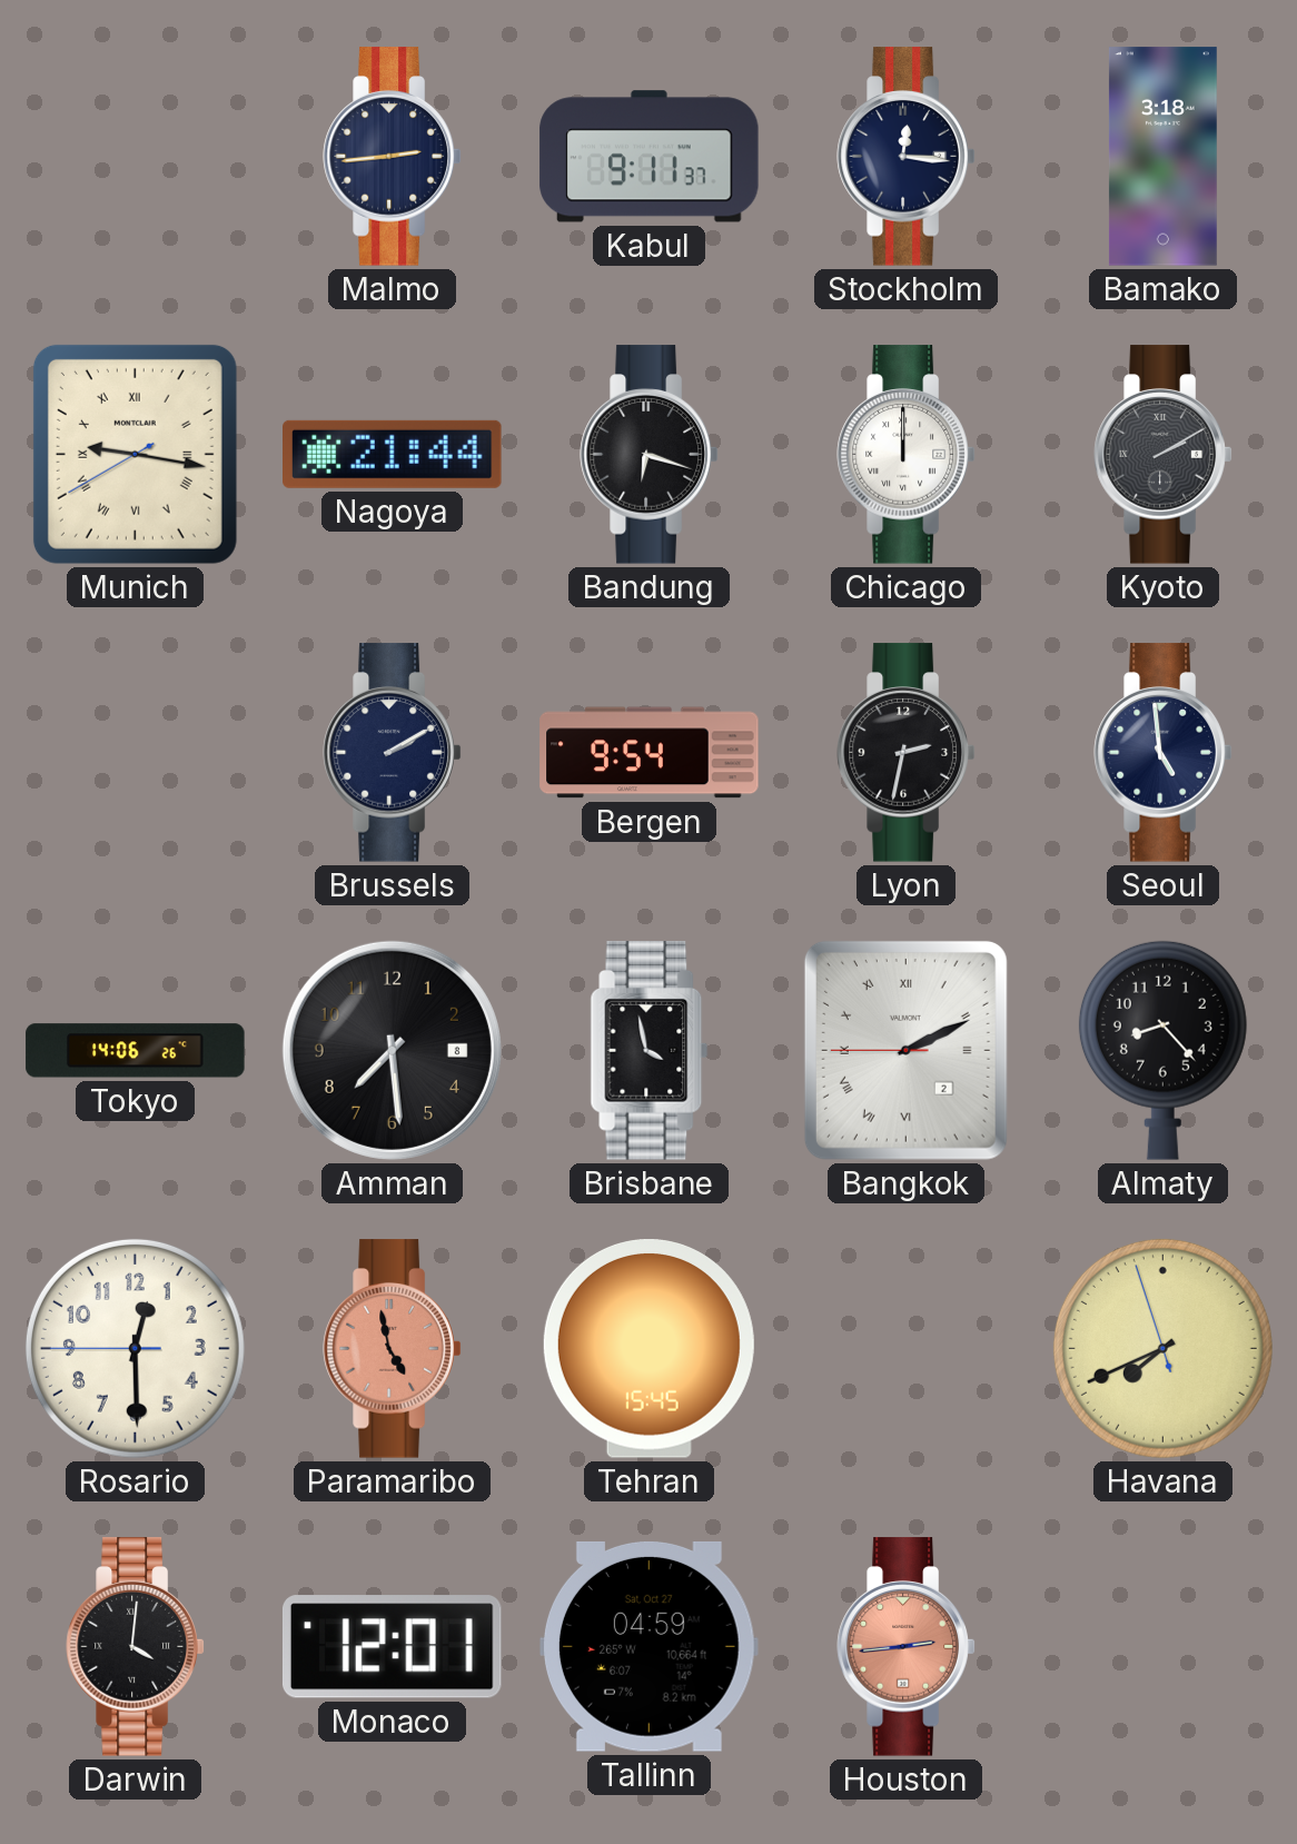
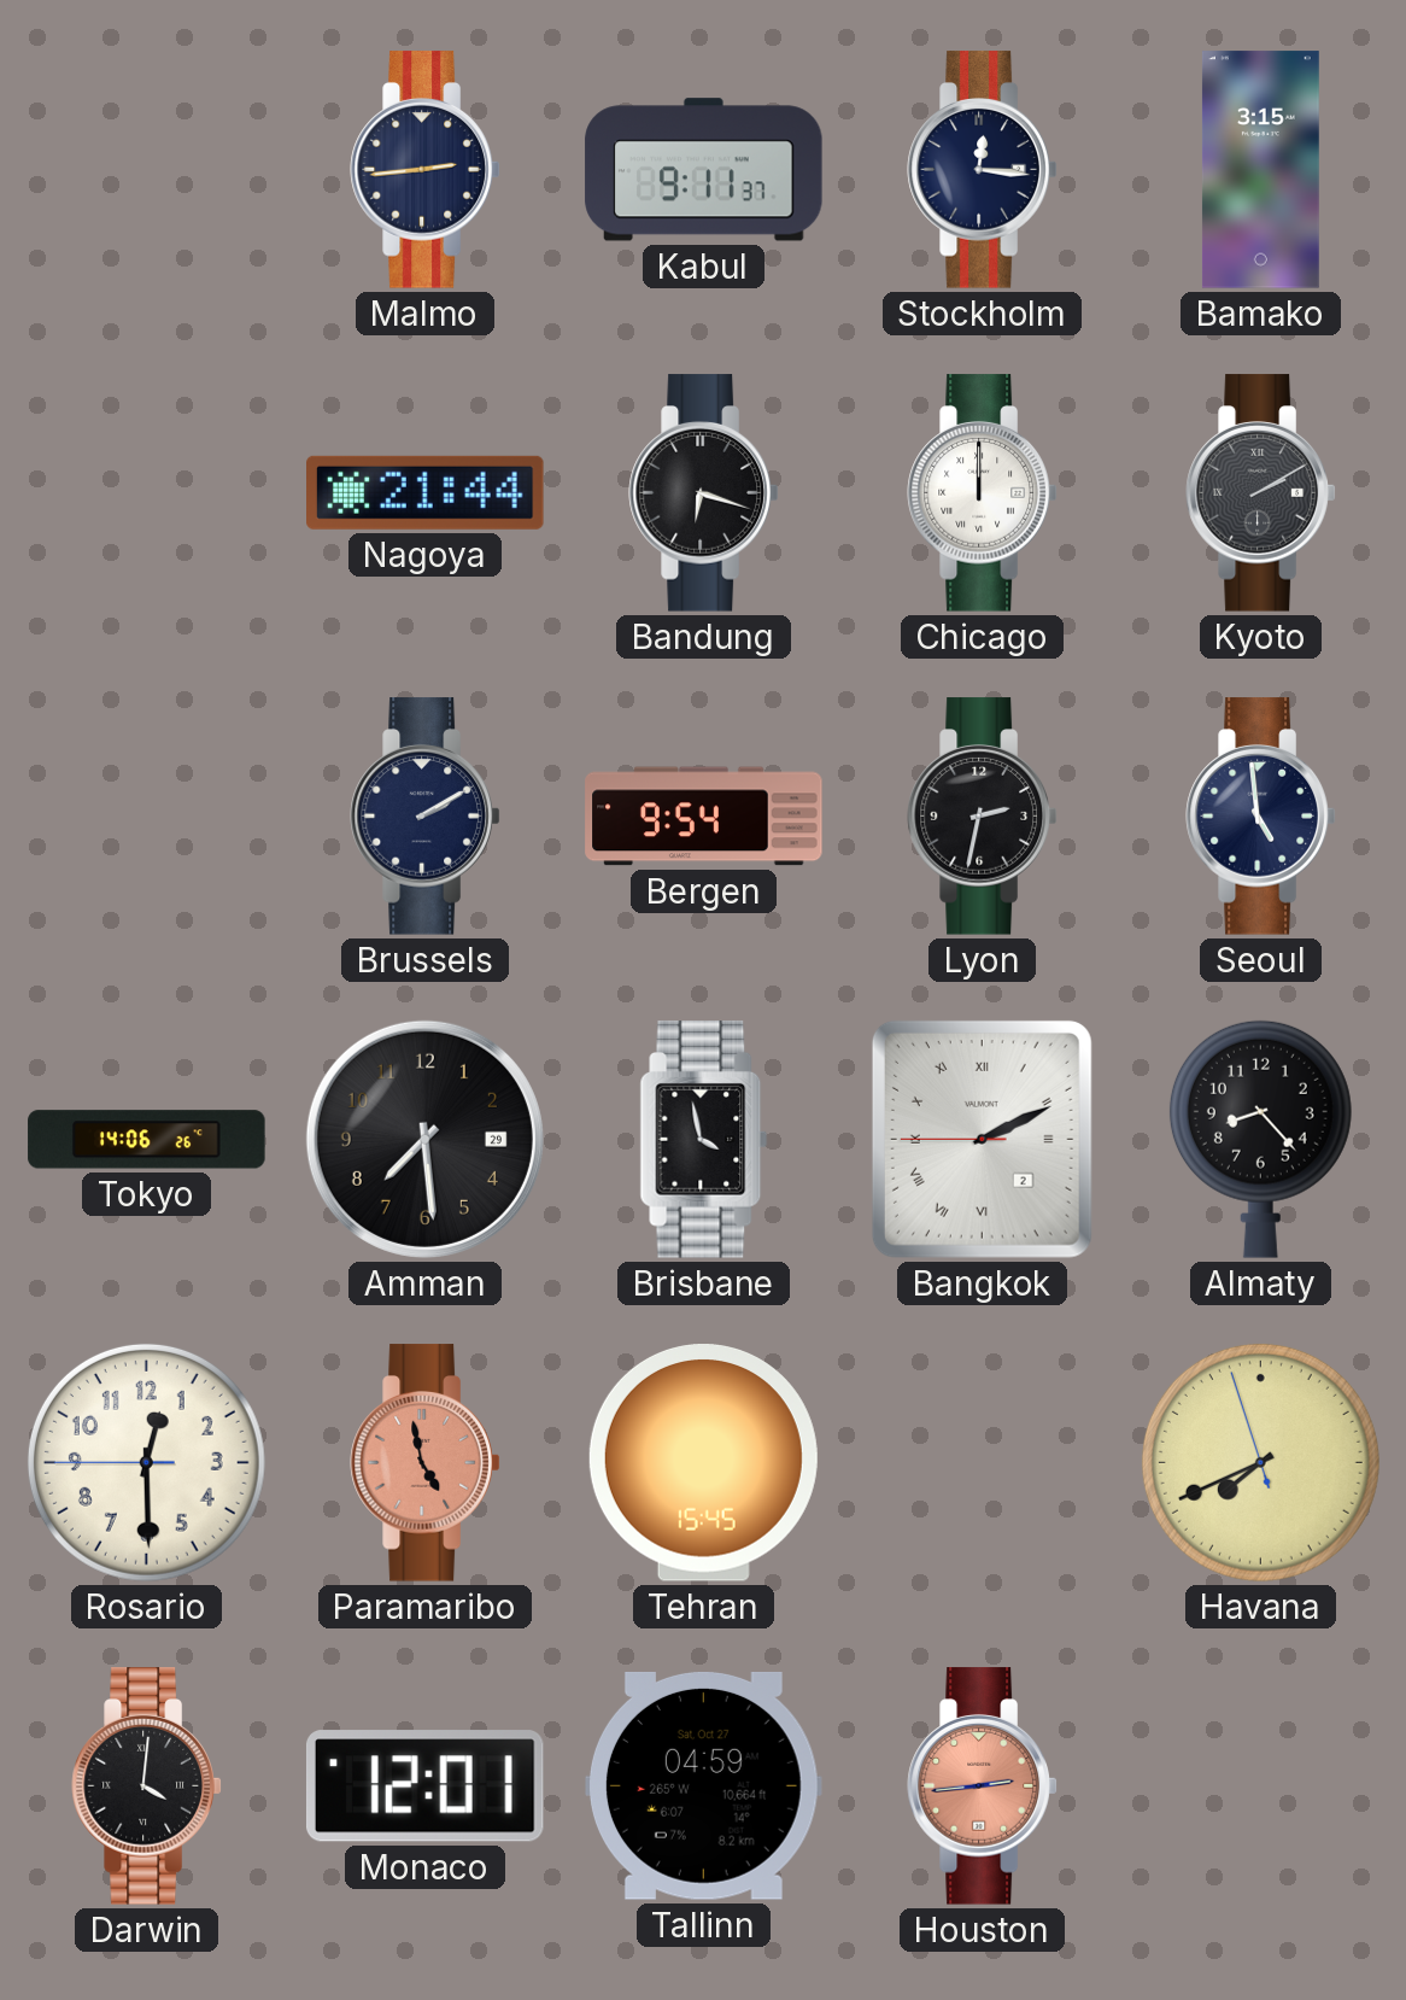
Bamako: 3:18 -> 3:15 (1260, 170)
Munich: 9:16 -> none (135, 454)
Amman date: 8 -> 29 (424, 1139)
